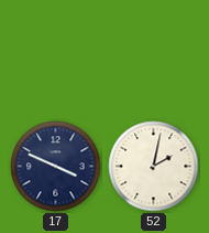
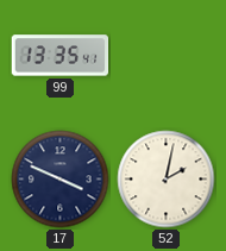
99: none -> 13:35 (61, 56)
